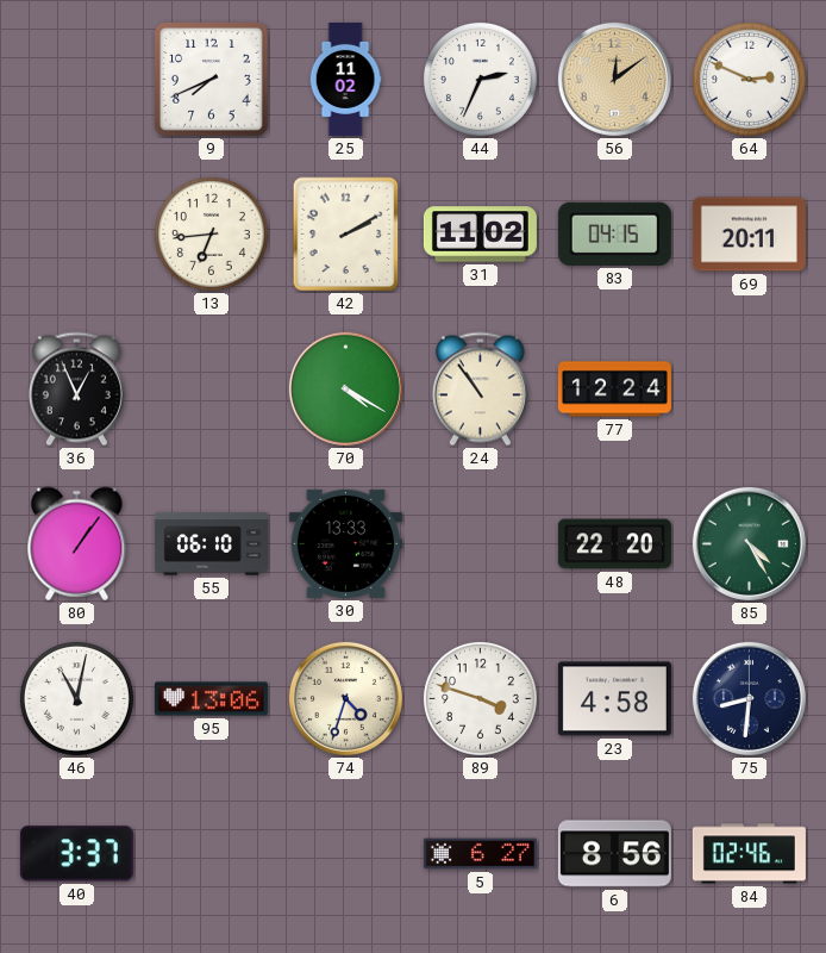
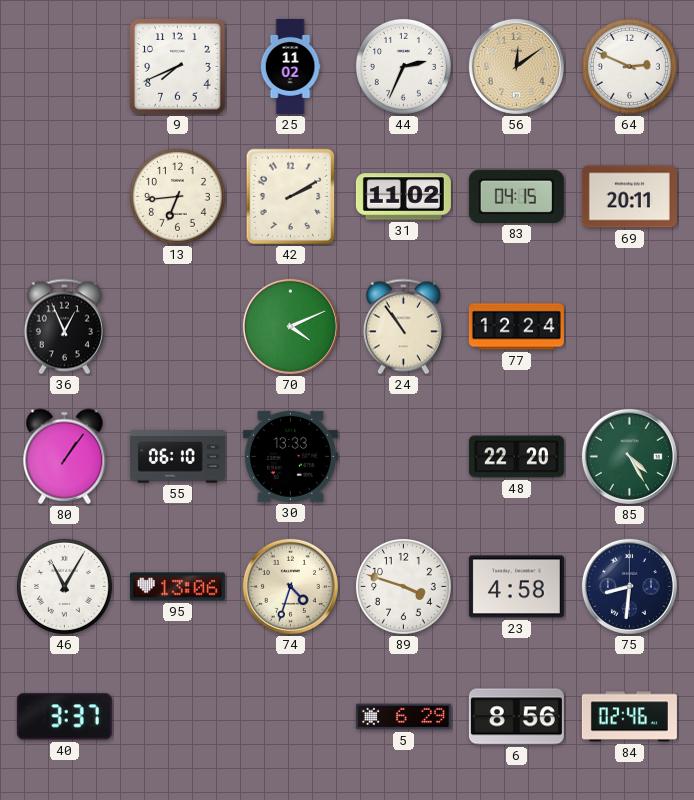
70: 4:20 -> 4:11 (290, 326)
46: 11:02 -> 11:05 (64, 586)
5: 6:27 -> 6:29 (403, 717)
